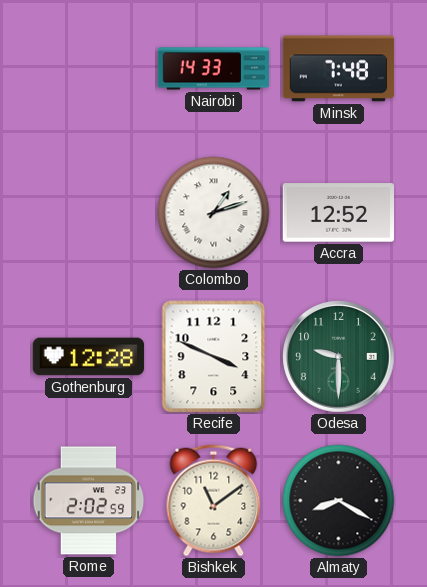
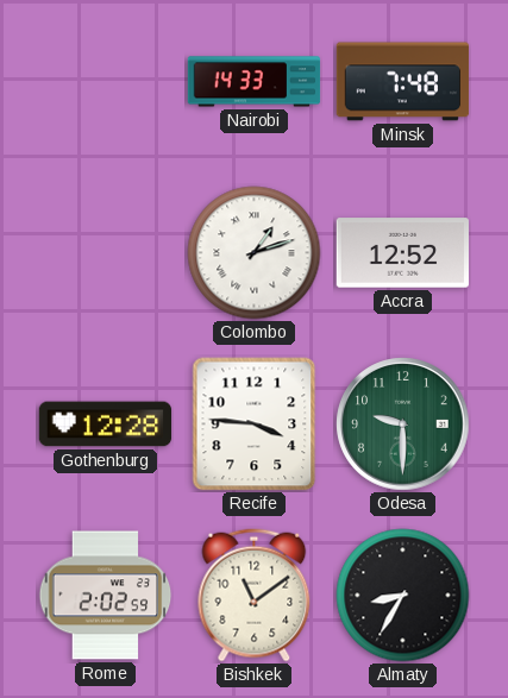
Recife: 3:49 -> 3:46 (255, 425)
Almaty: 8:20 -> 8:35 (403, 596)
